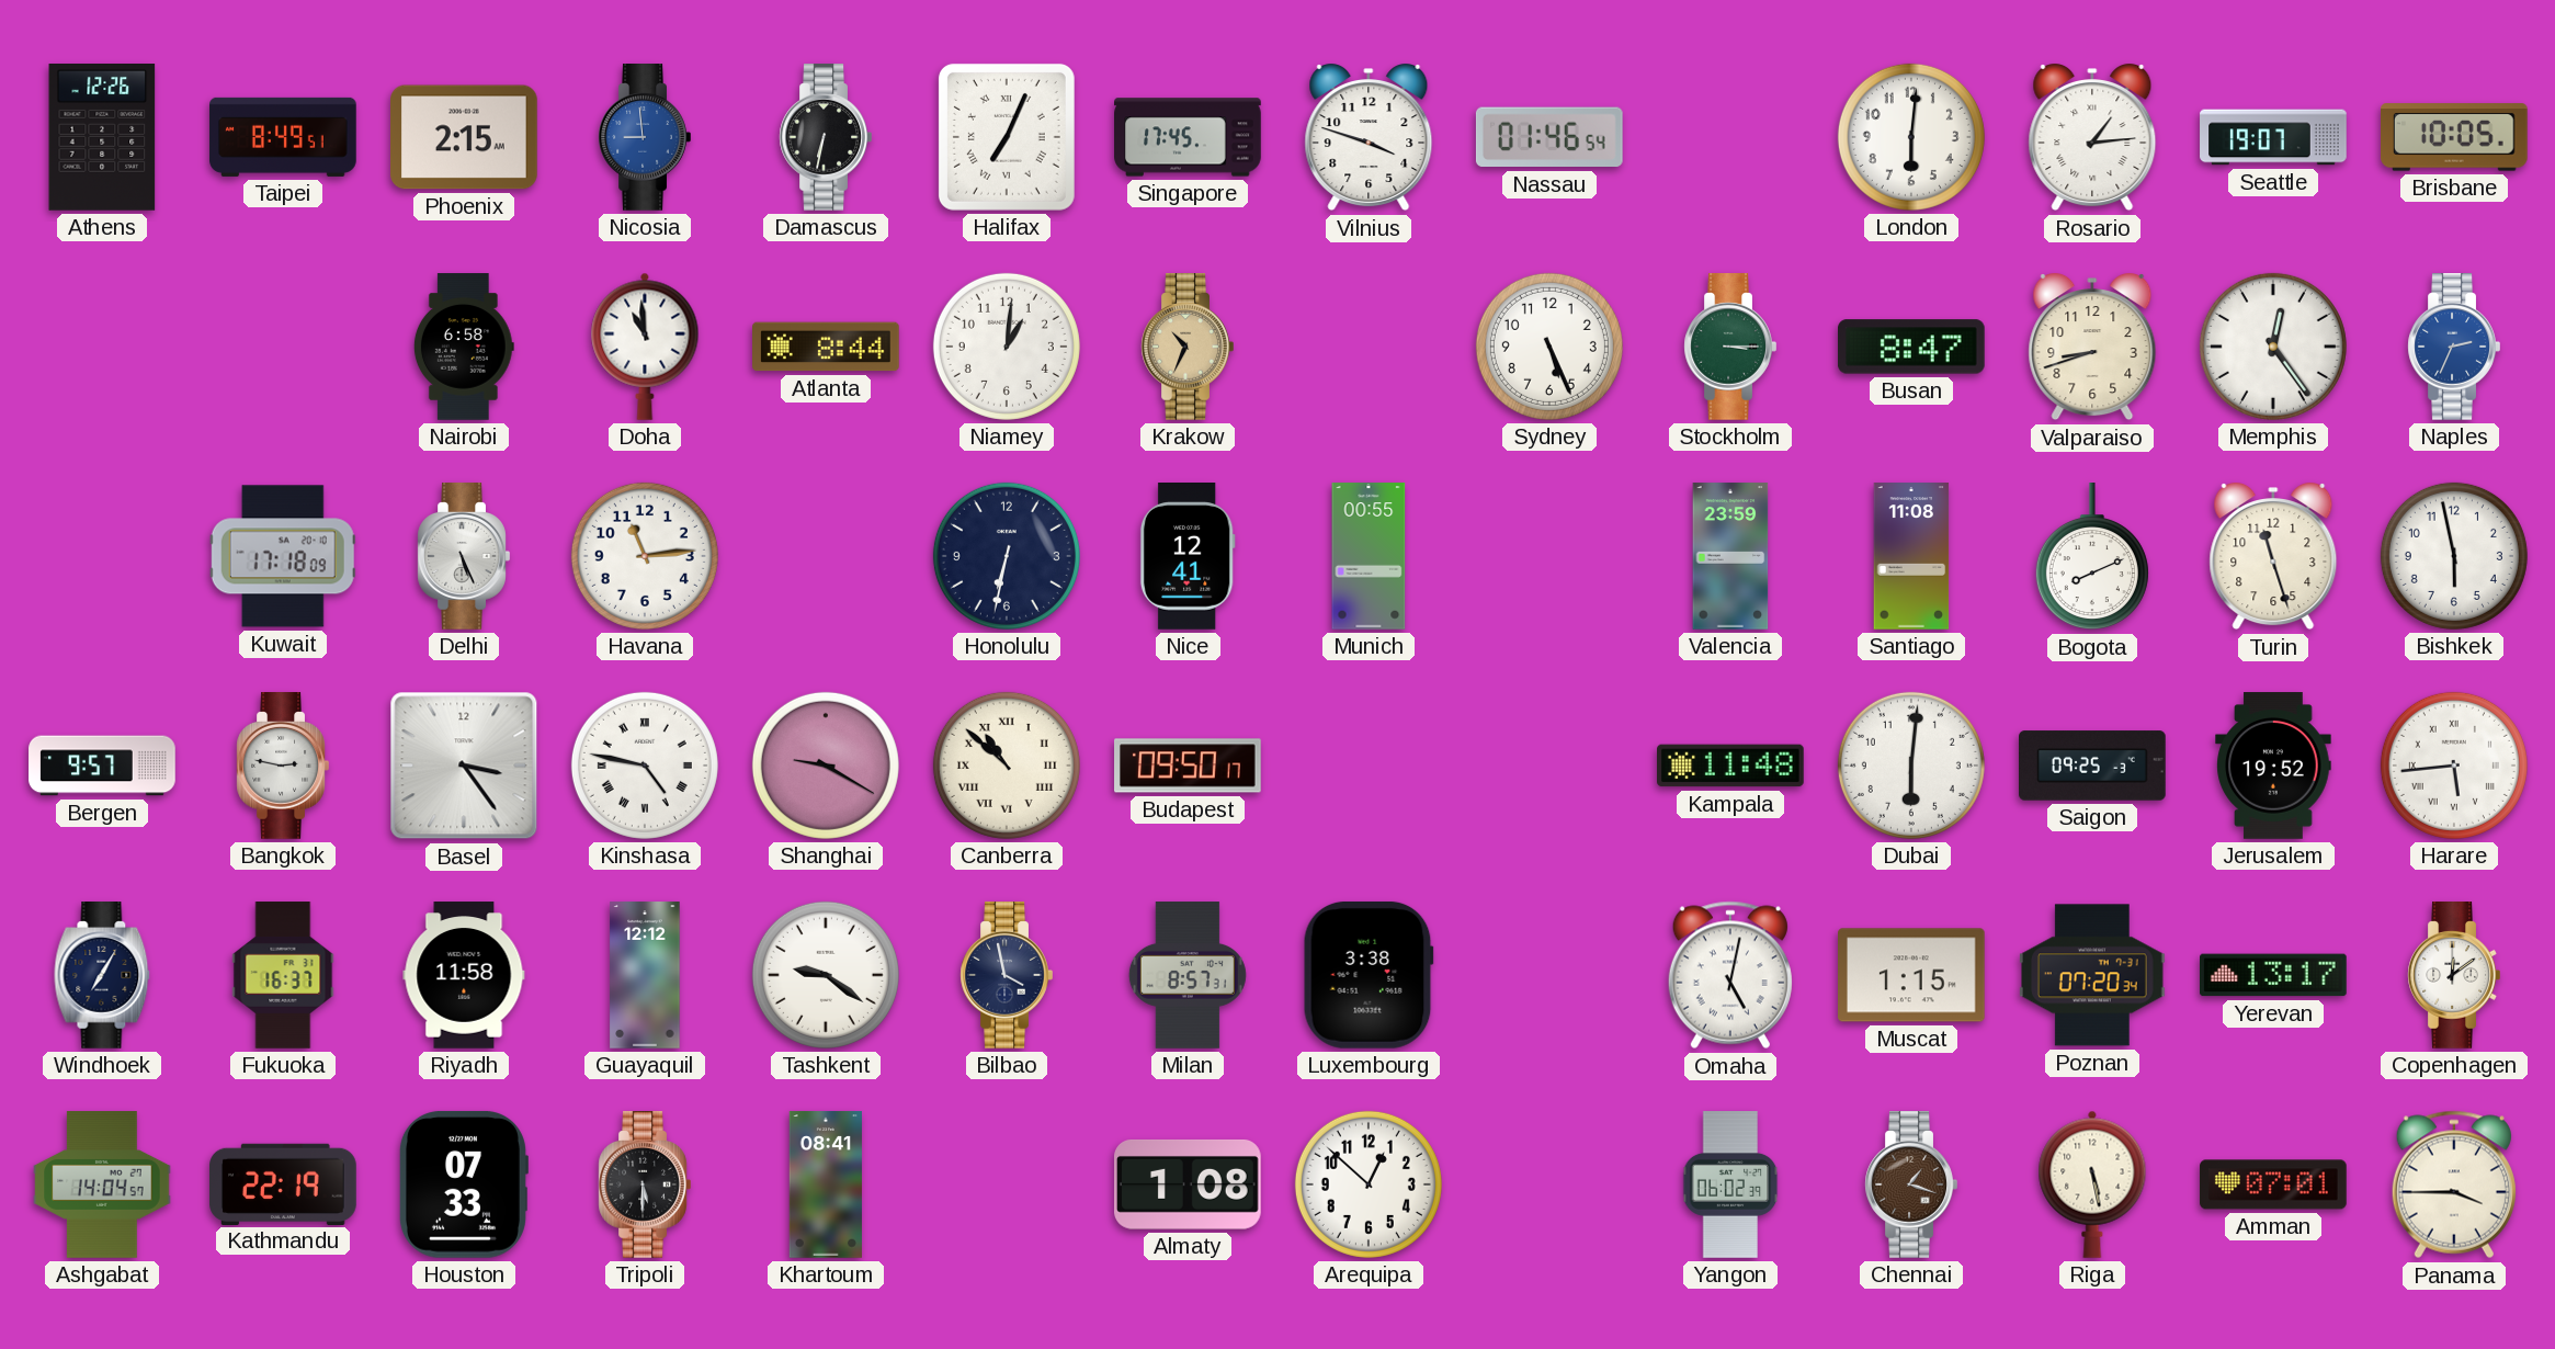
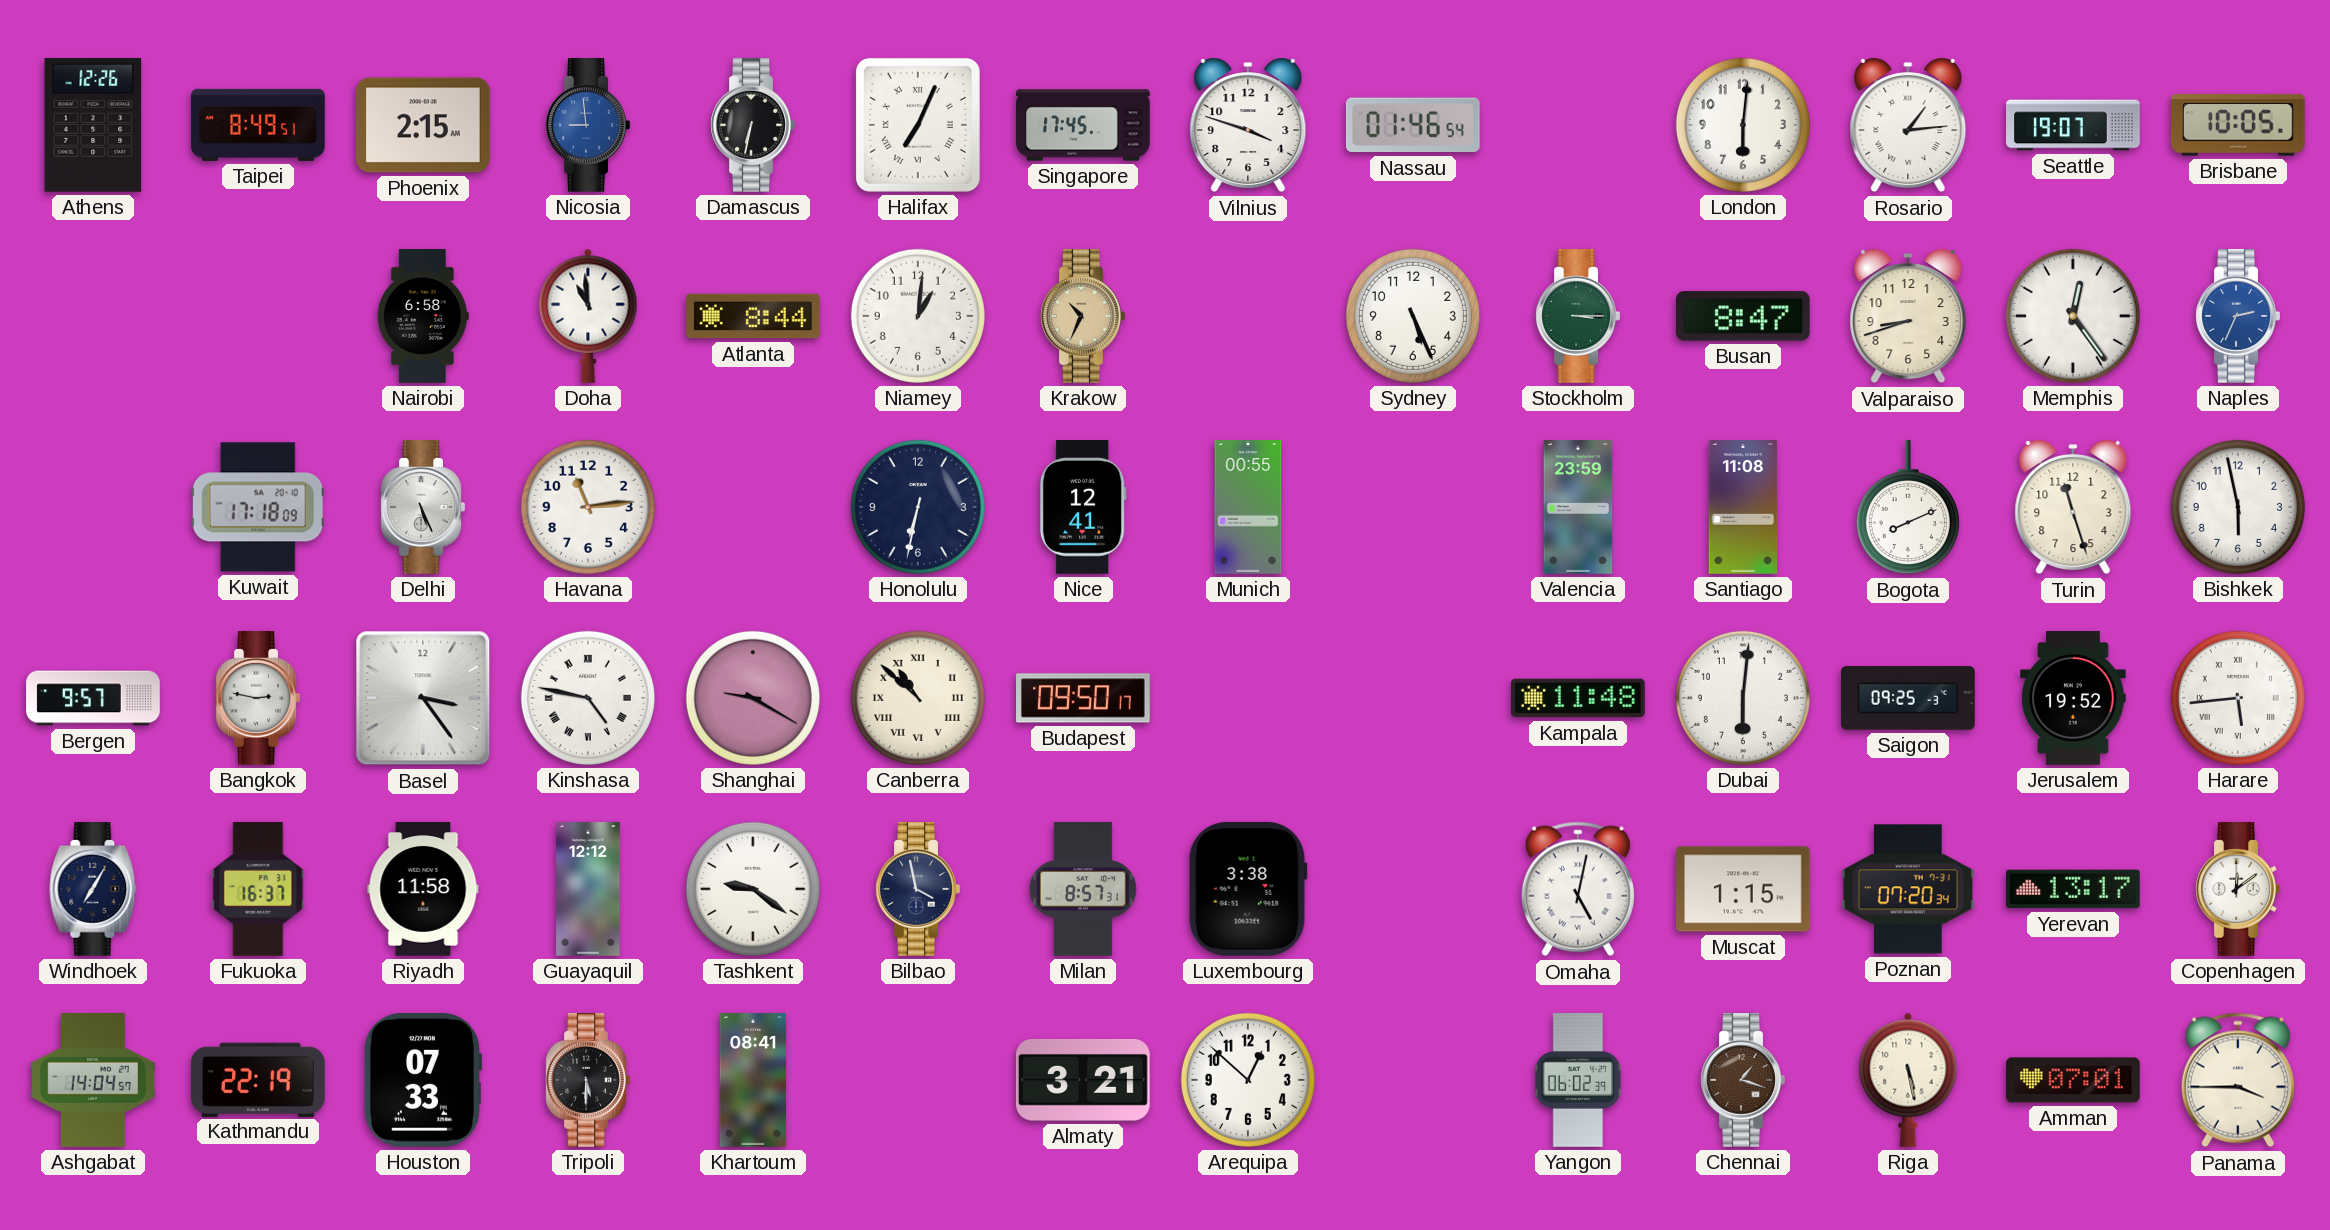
Almaty: 1:08 -> 3:21 (1084, 1080)
